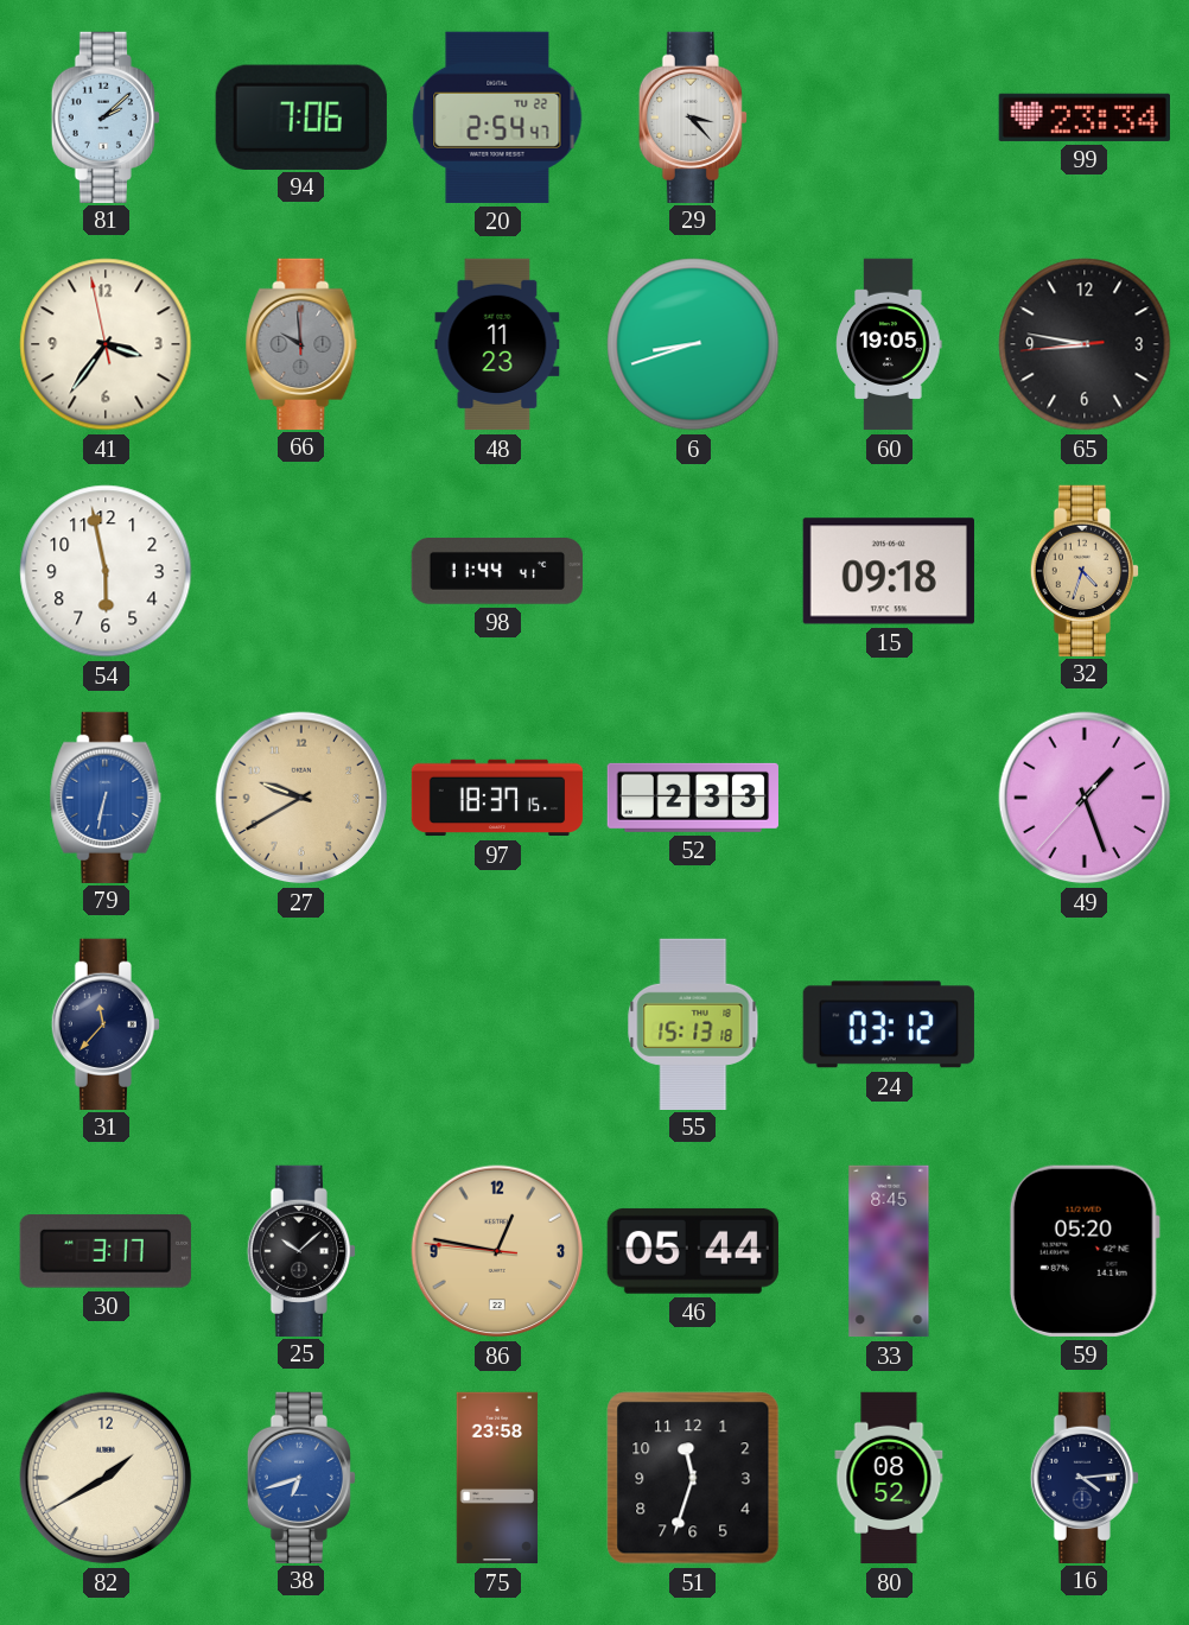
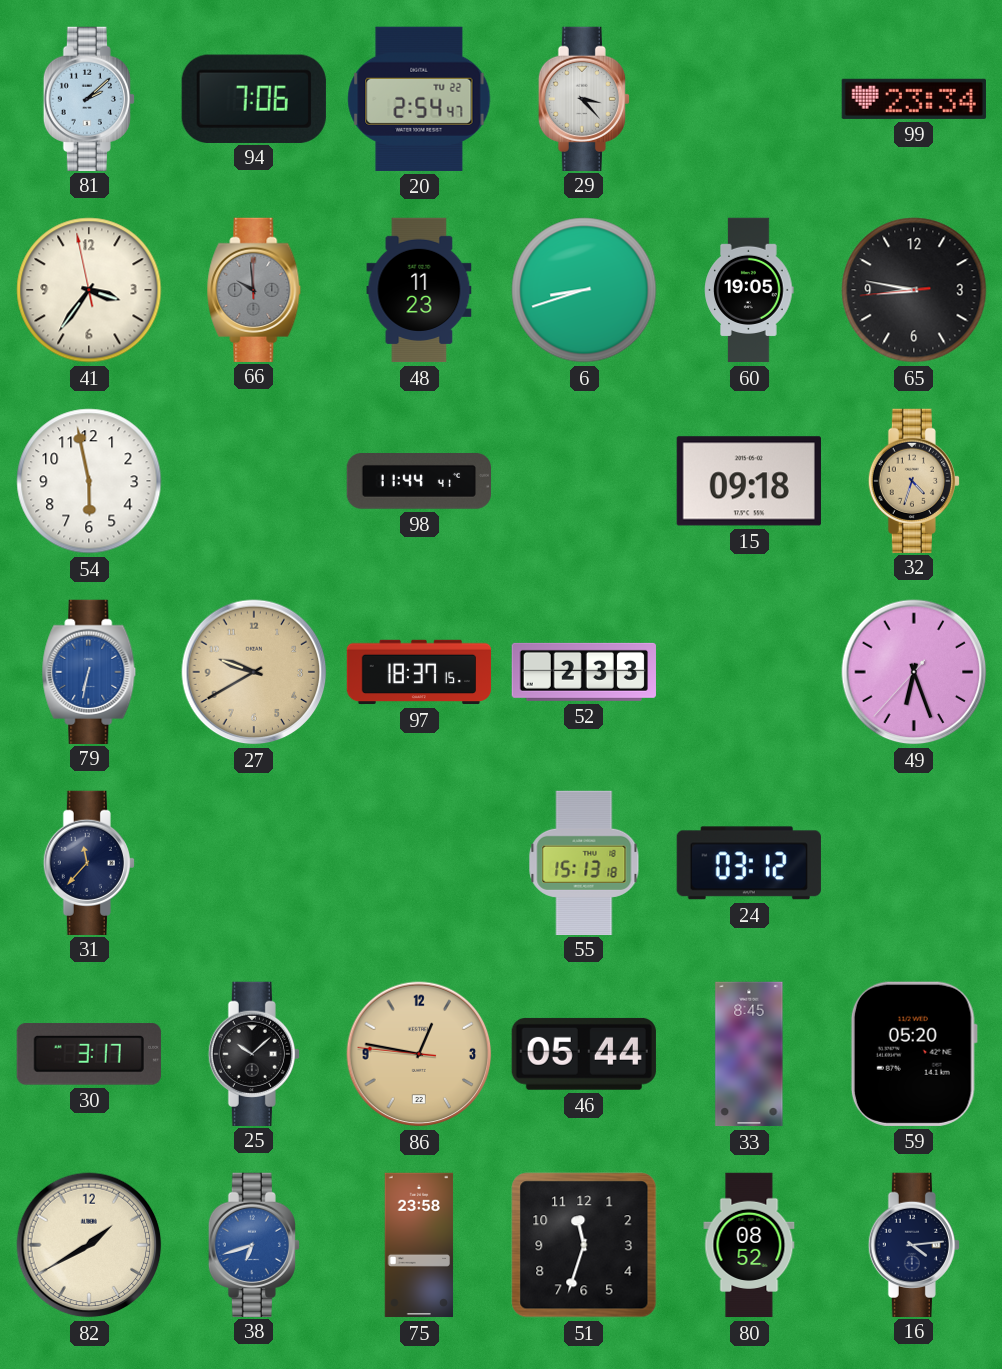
49: 1:26 -> 6:26 (914, 672)
